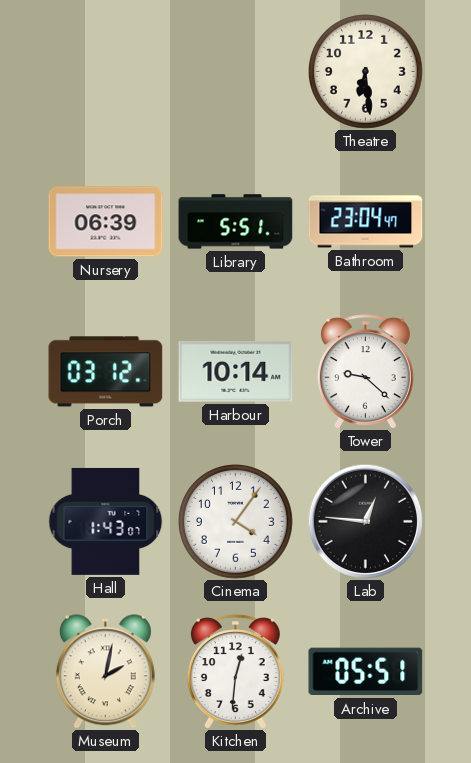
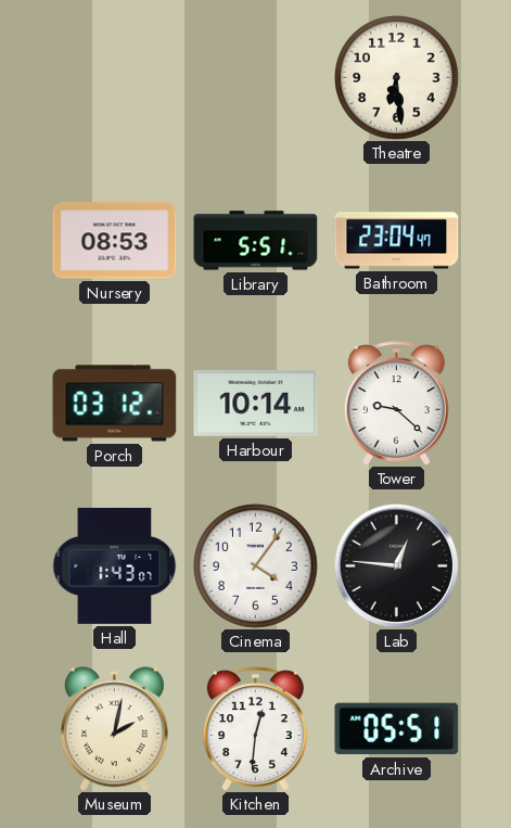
Nursery: 06:39 -> 08:53 (115, 241)
